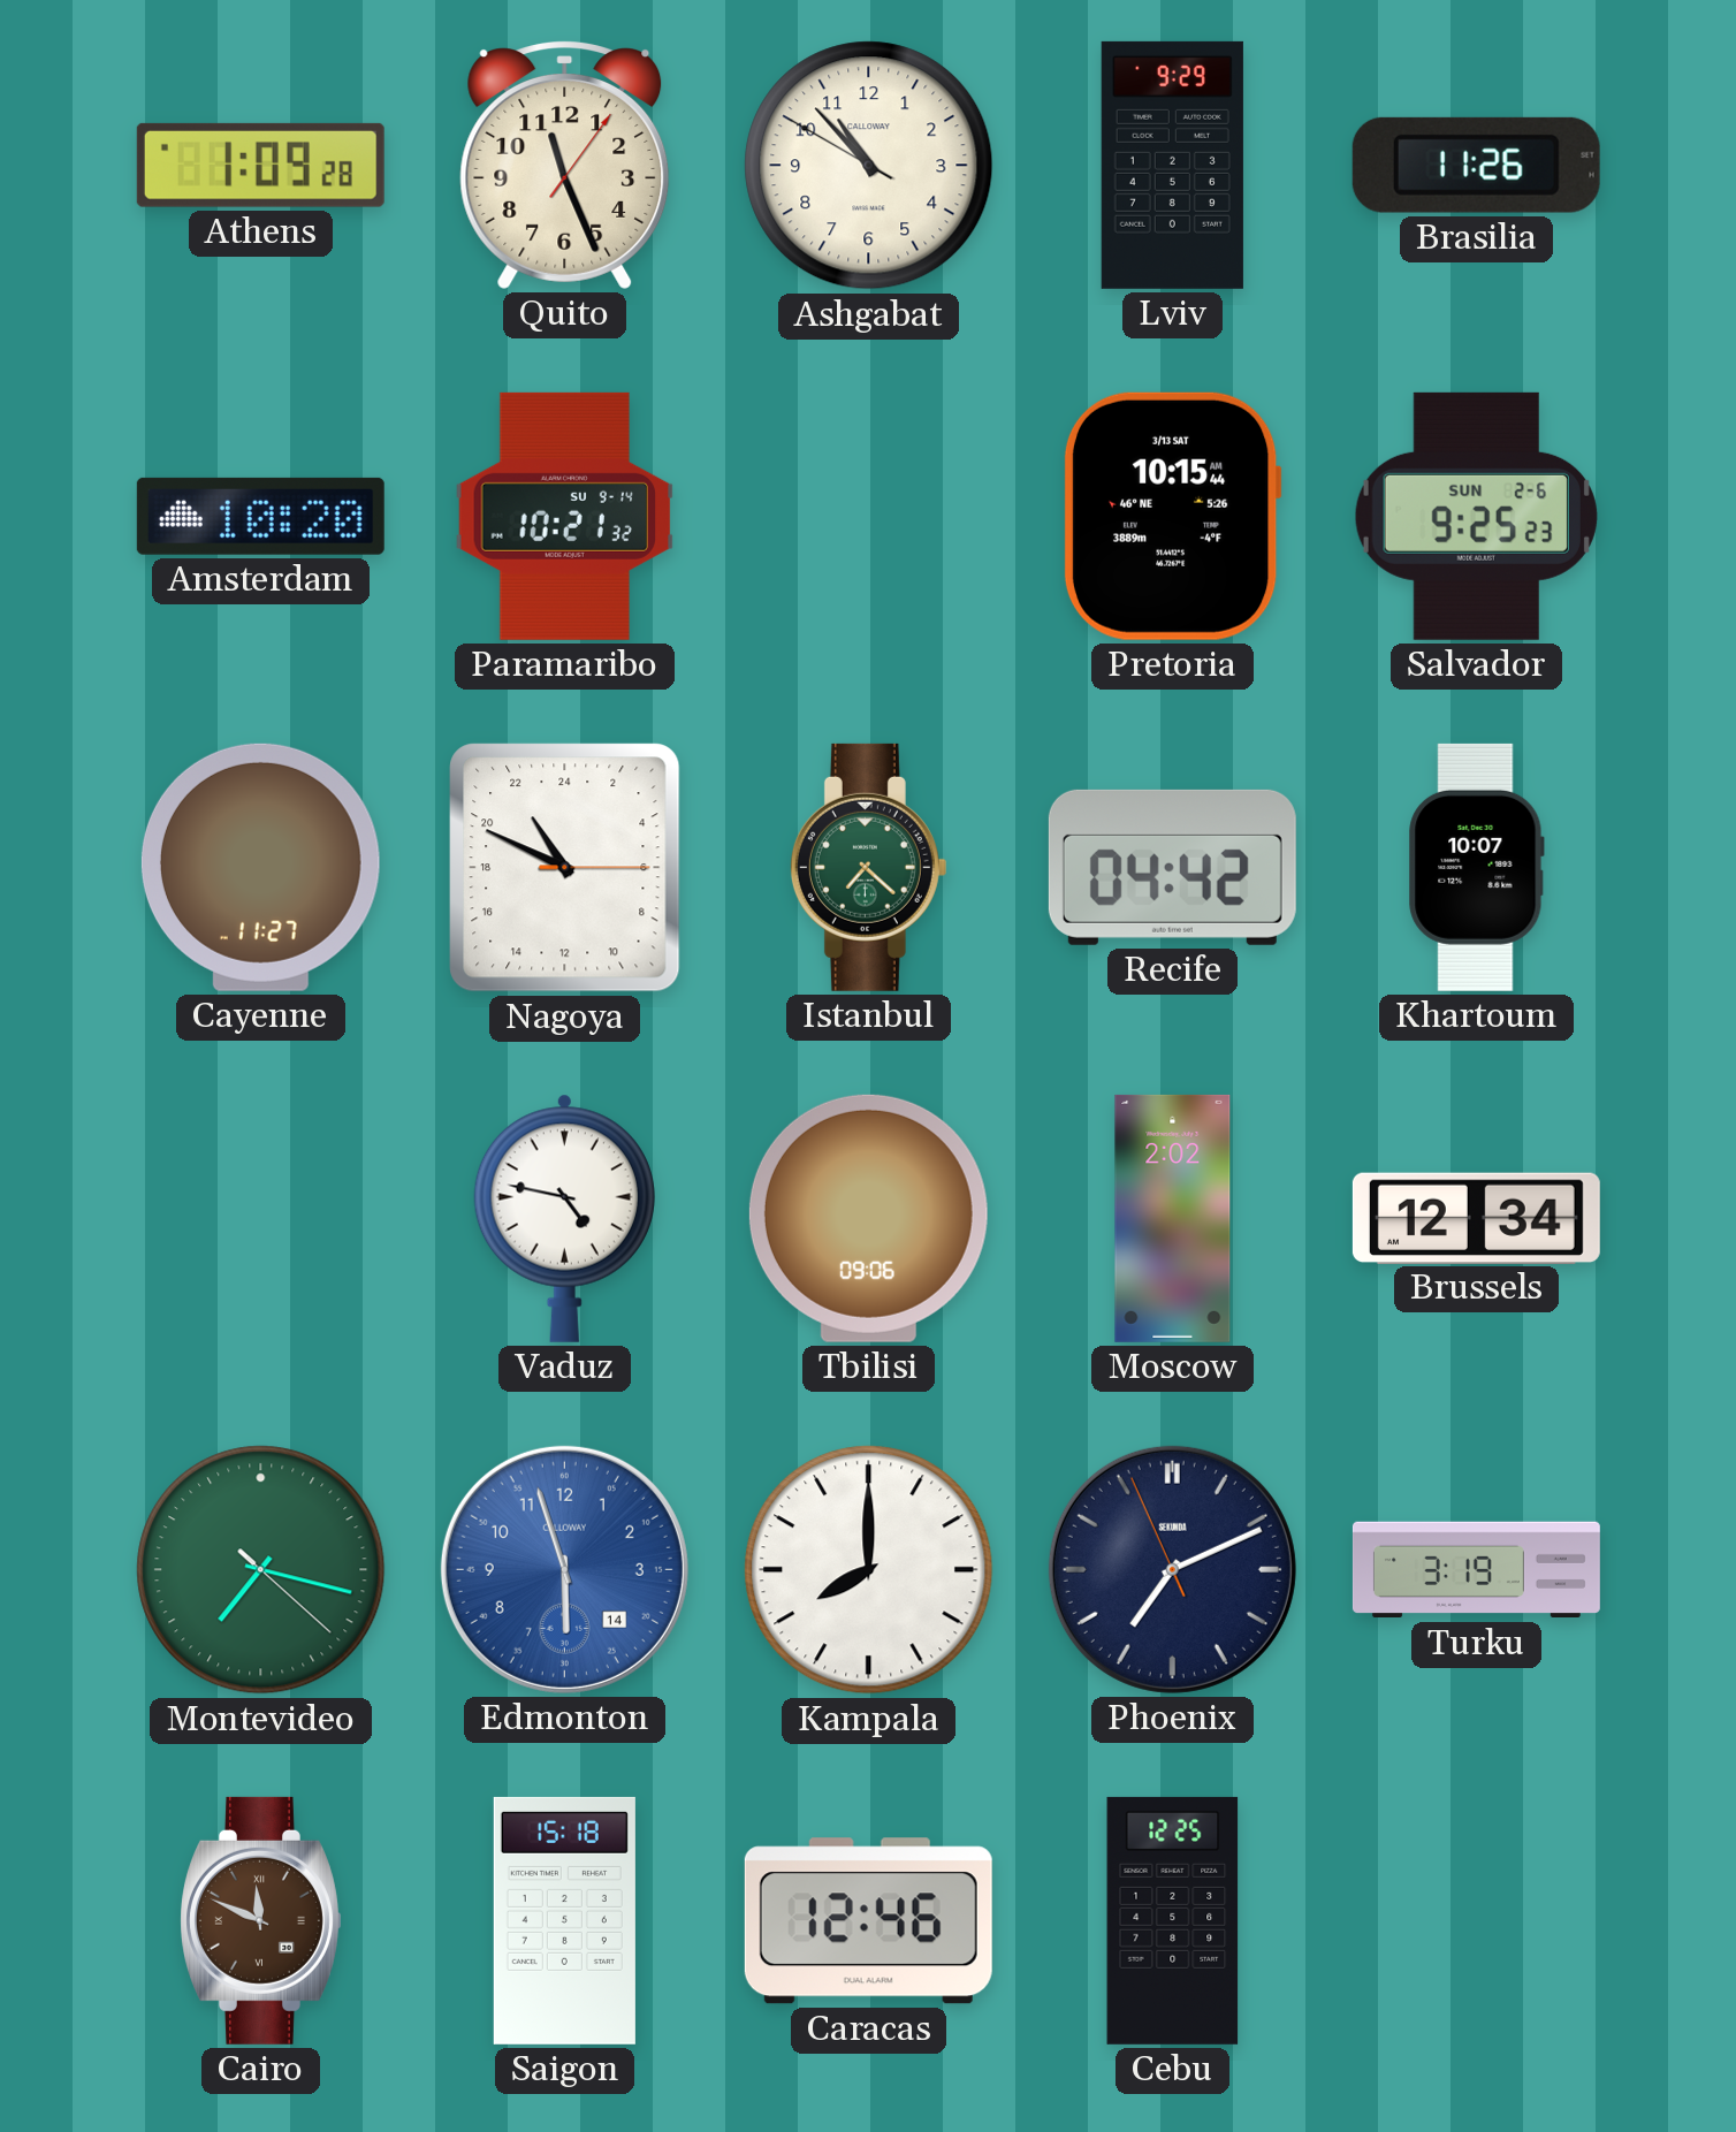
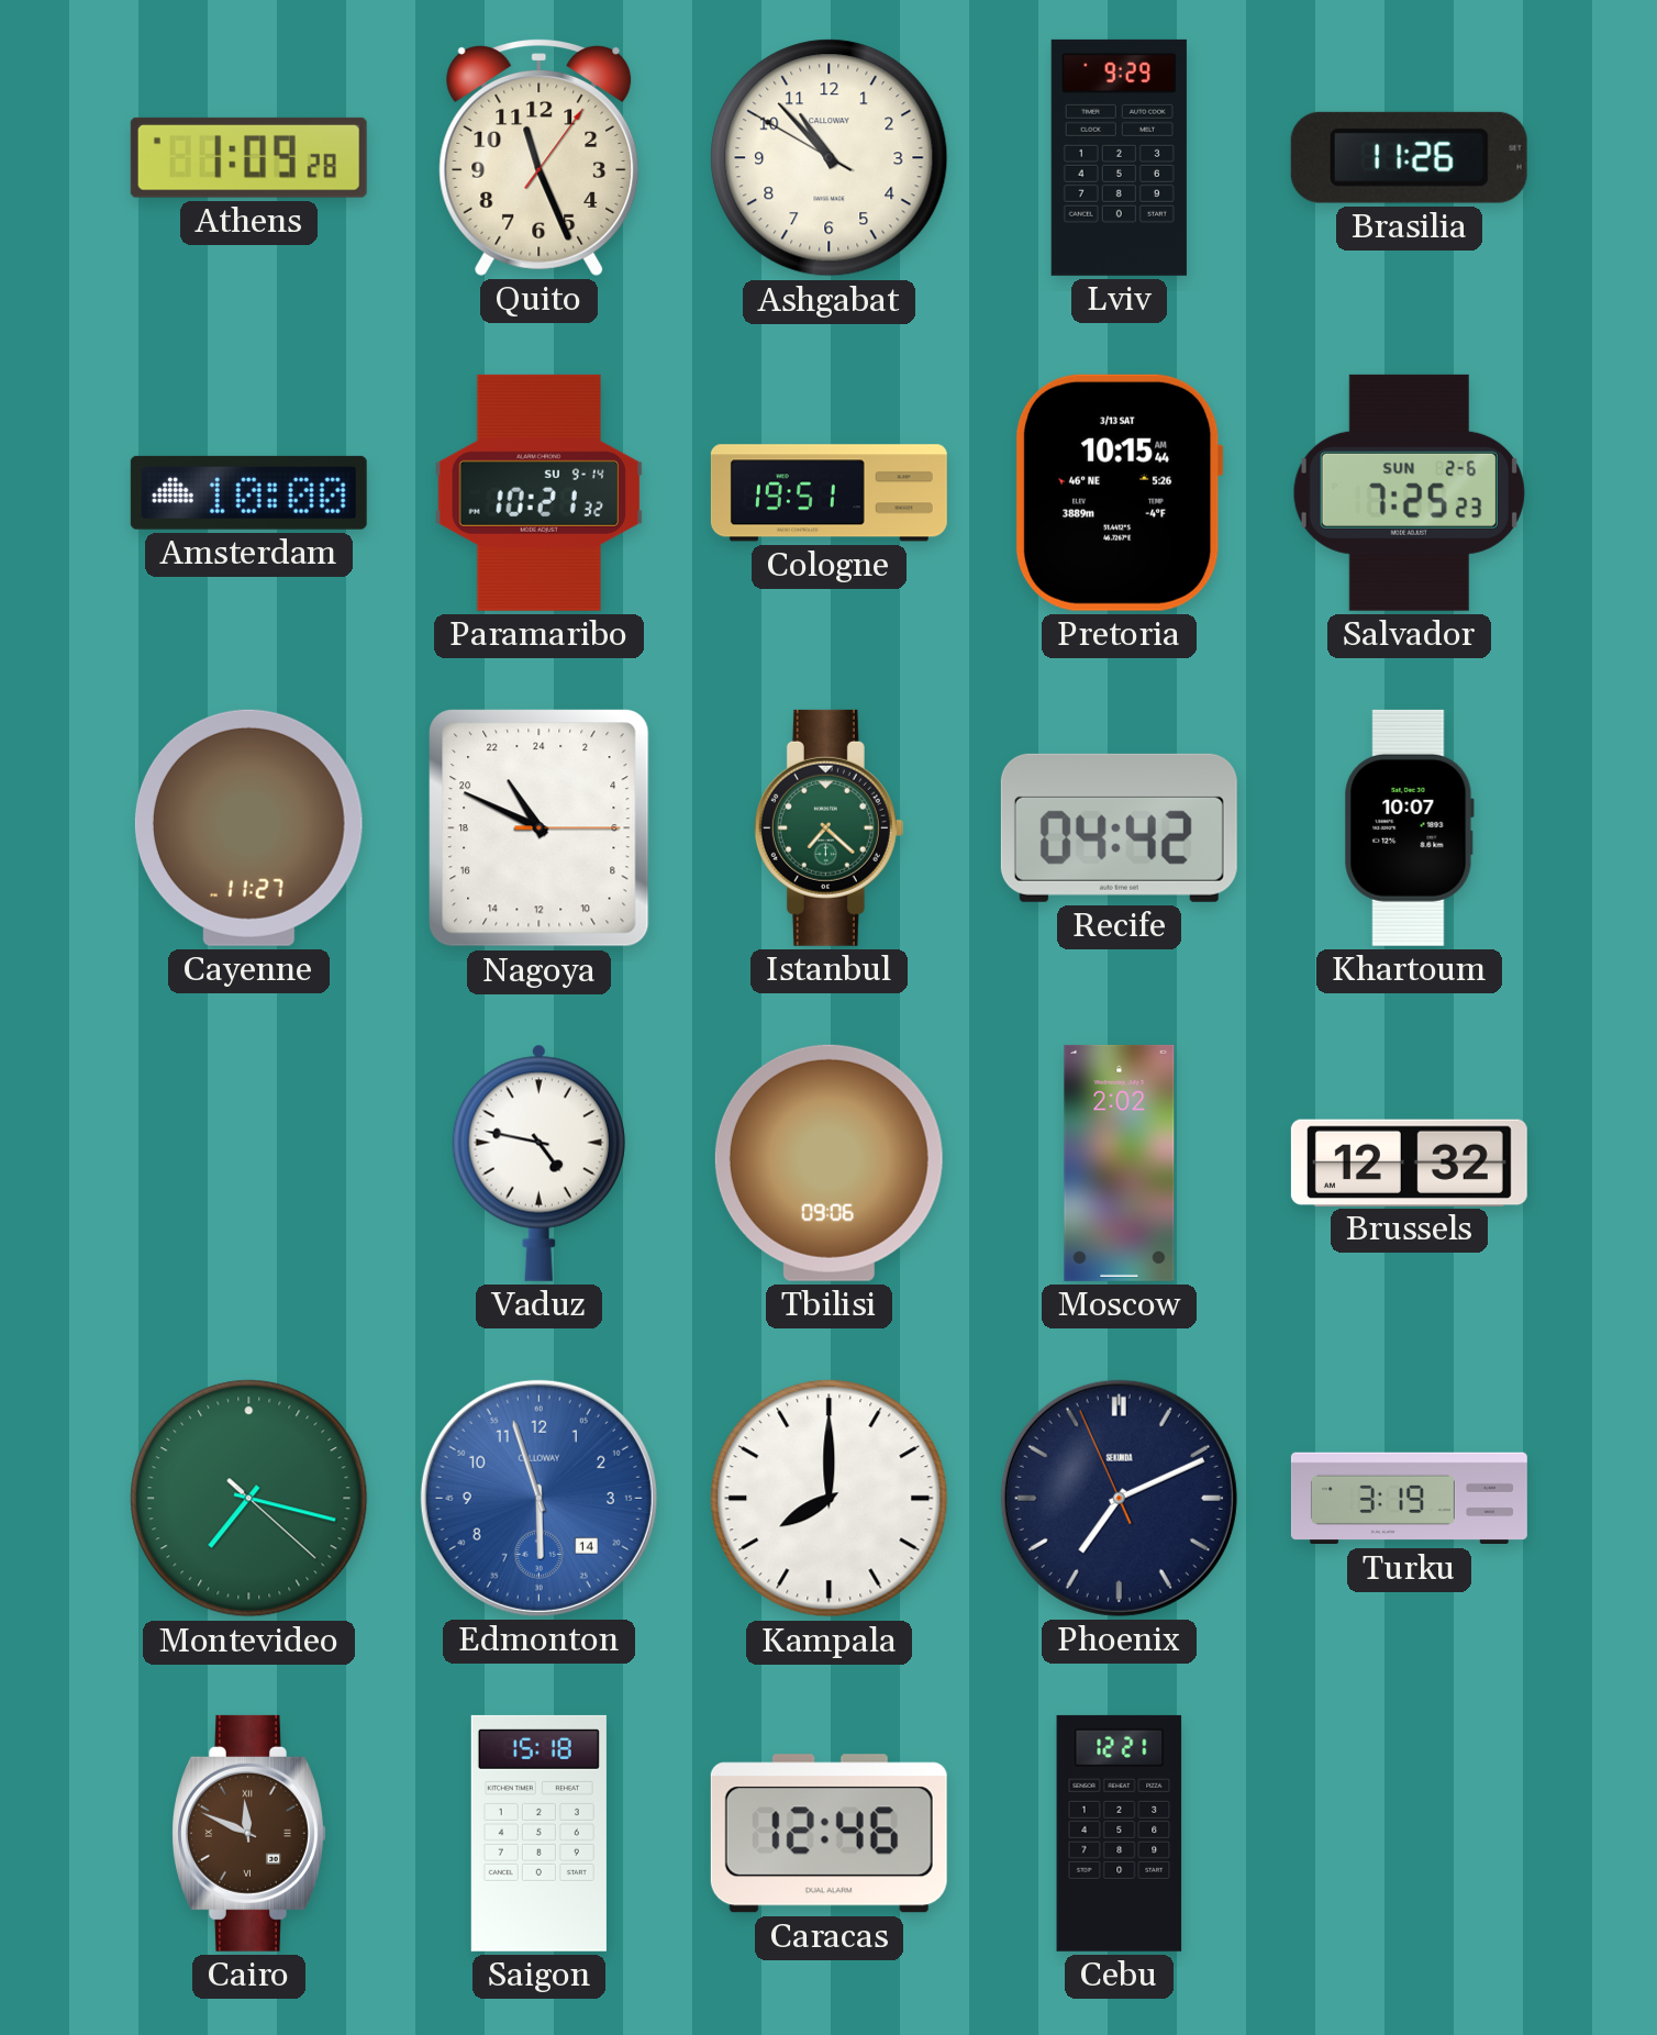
Amsterdam: 10:20 -> 10:00 (248, 492)
Cologne: none -> 19:51 (828, 493)
Salvador: 9:25 -> 7:25 (1409, 492)
Brussels: 12:34 -> 12:32 (1409, 1163)
Cebu: 12:25 -> 12:21 (1120, 1833)
